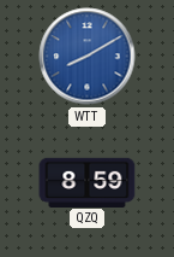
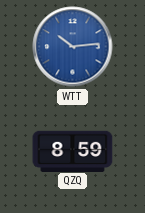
WTT: 8:10 -> 10:14 (73, 47)
